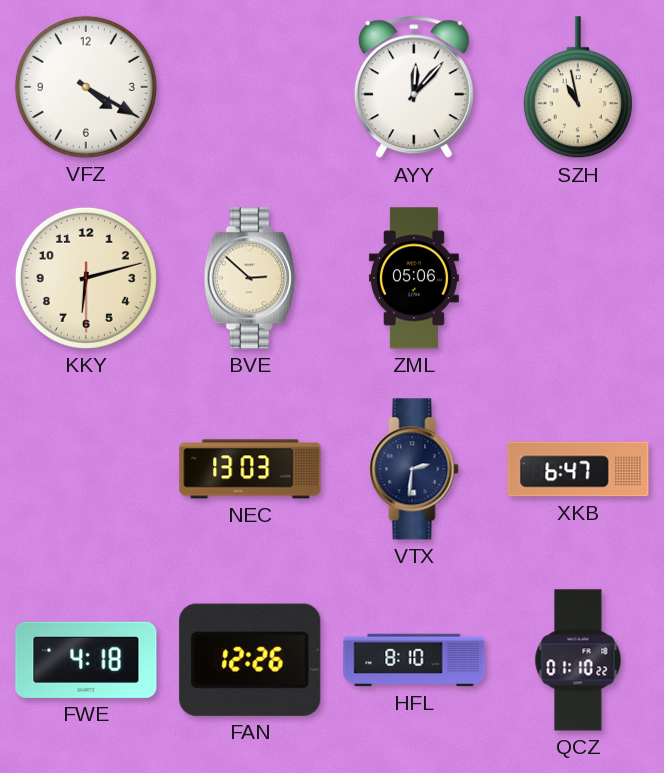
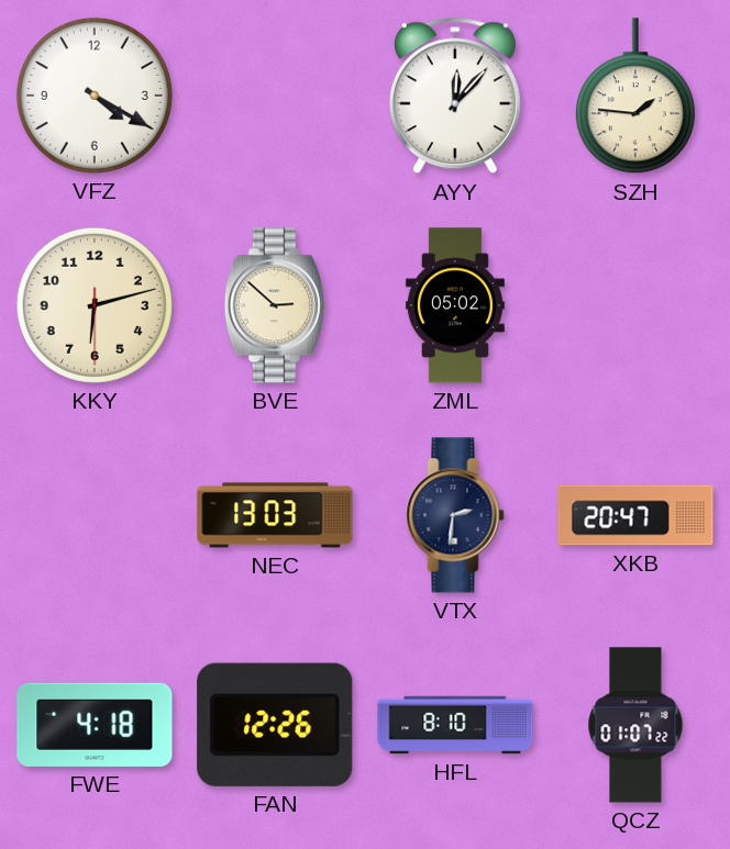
SZH: 10:58 -> 1:46 (635, 97)
ZML: 05:06 -> 05:02 (455, 305)
XKB: 6:47 -> 20:47 (635, 515)
QCZ: 01:10 -> 01:07 (635, 725)
